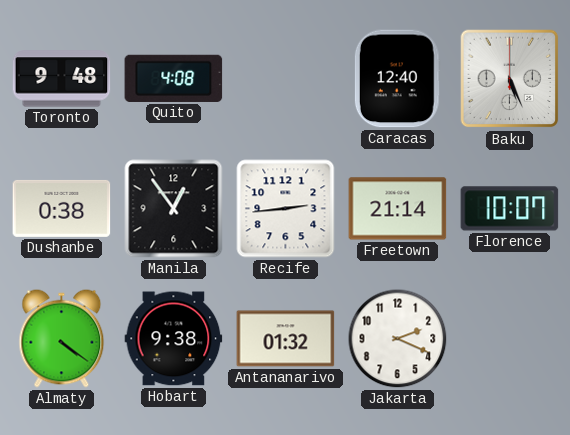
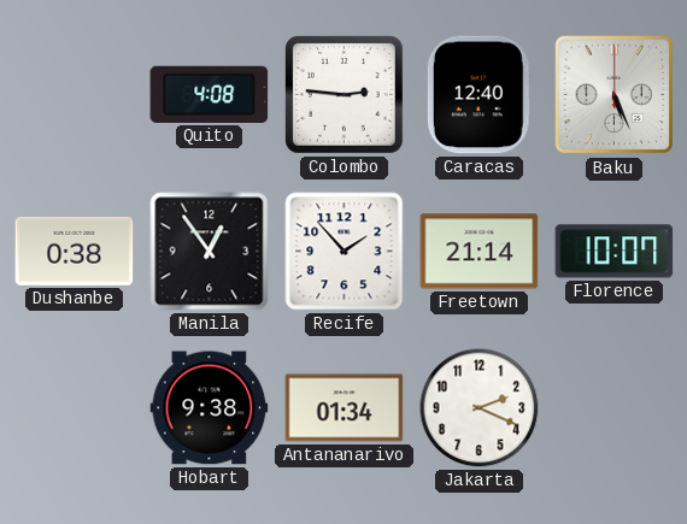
Toronto: 9:48 -> none (62, 79)
Colombo: none -> 2:46 (345, 95)
Recife: 2:44 -> 1:53 (345, 252)
Almaty: 4:21 -> none (62, 339)
Antananarivo: 01:32 -> 01:34 (345, 408)
